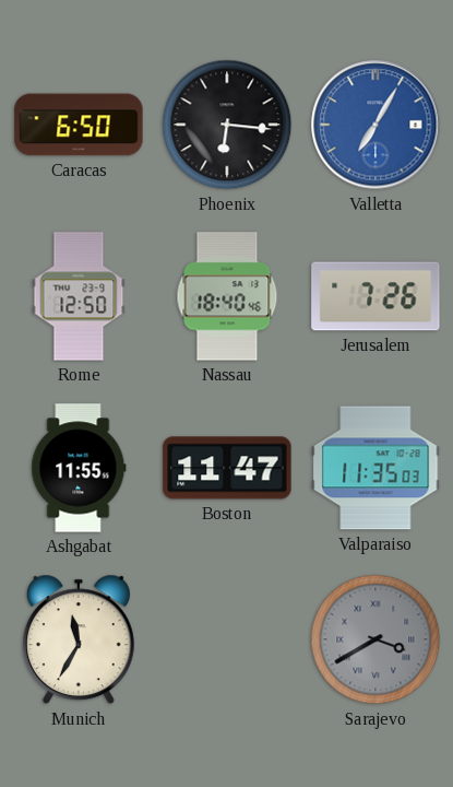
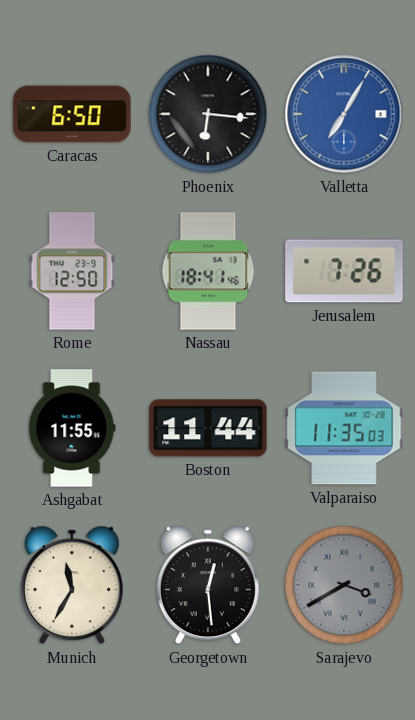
Nassau: 18:40 -> 18:41 (208, 271)
Boston: 11:47 -> 11:44 (208, 428)
Georgetown: none -> 12:29 (208, 585)
